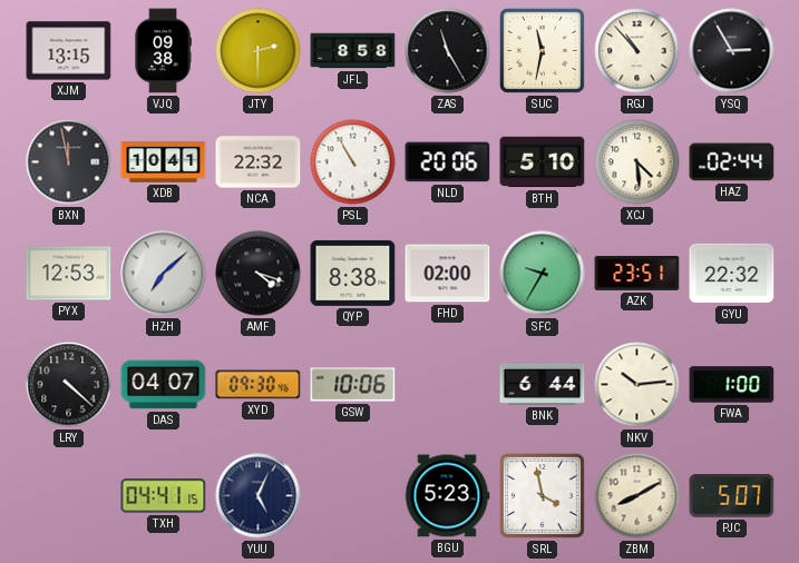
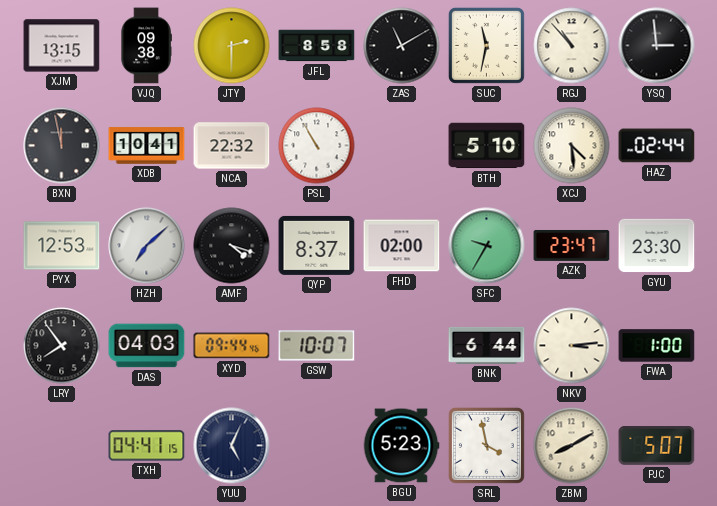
ZAS: 11:25 -> 11:10 (402, 46)
YSQ: 2:55 -> 2:59 (657, 46)
NLD: 20:06 -> none (448, 162)
QYP: 8:38 -> 8:37 (317, 245)
AZK: 23:51 -> 23:47 (572, 246)
GYU: 22:32 -> 23:30 (657, 246)
LRY: 4:22 -> 7:54 (62, 346)
DAS: 04:07 -> 04:03 (147, 346)
XYD: 09:30 -> 09:44 (232, 346)
GSW: 10:06 -> 10:07 (317, 346)
NKV: 10:14 -> 3:14 (572, 346)
